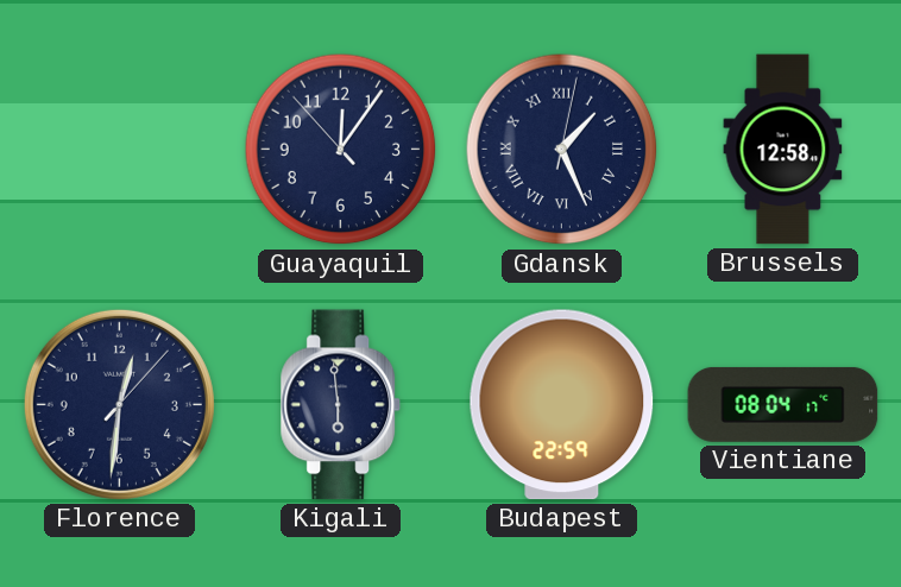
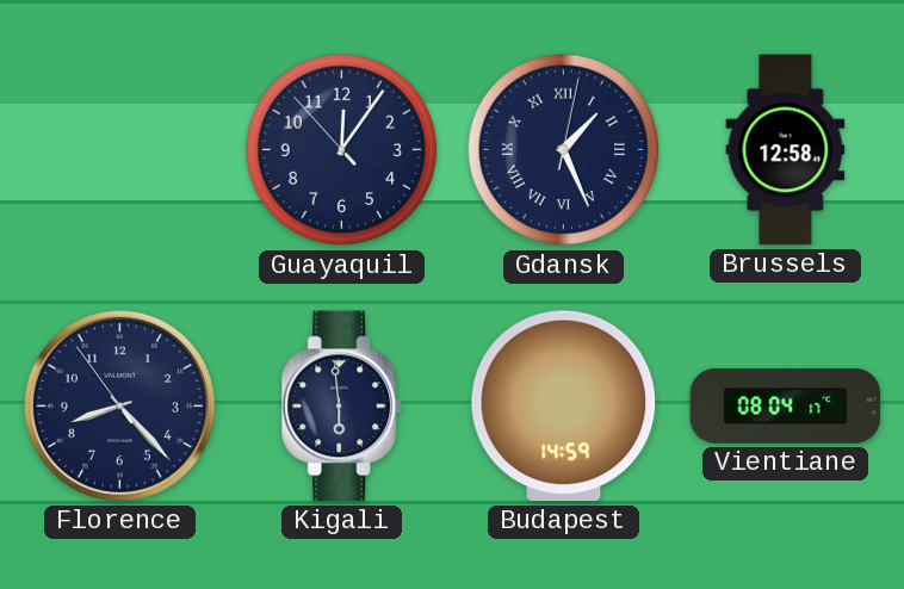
Florence: 12:31 -> 8:22 (119, 405)
Budapest: 22:59 -> 14:59 (564, 407)
